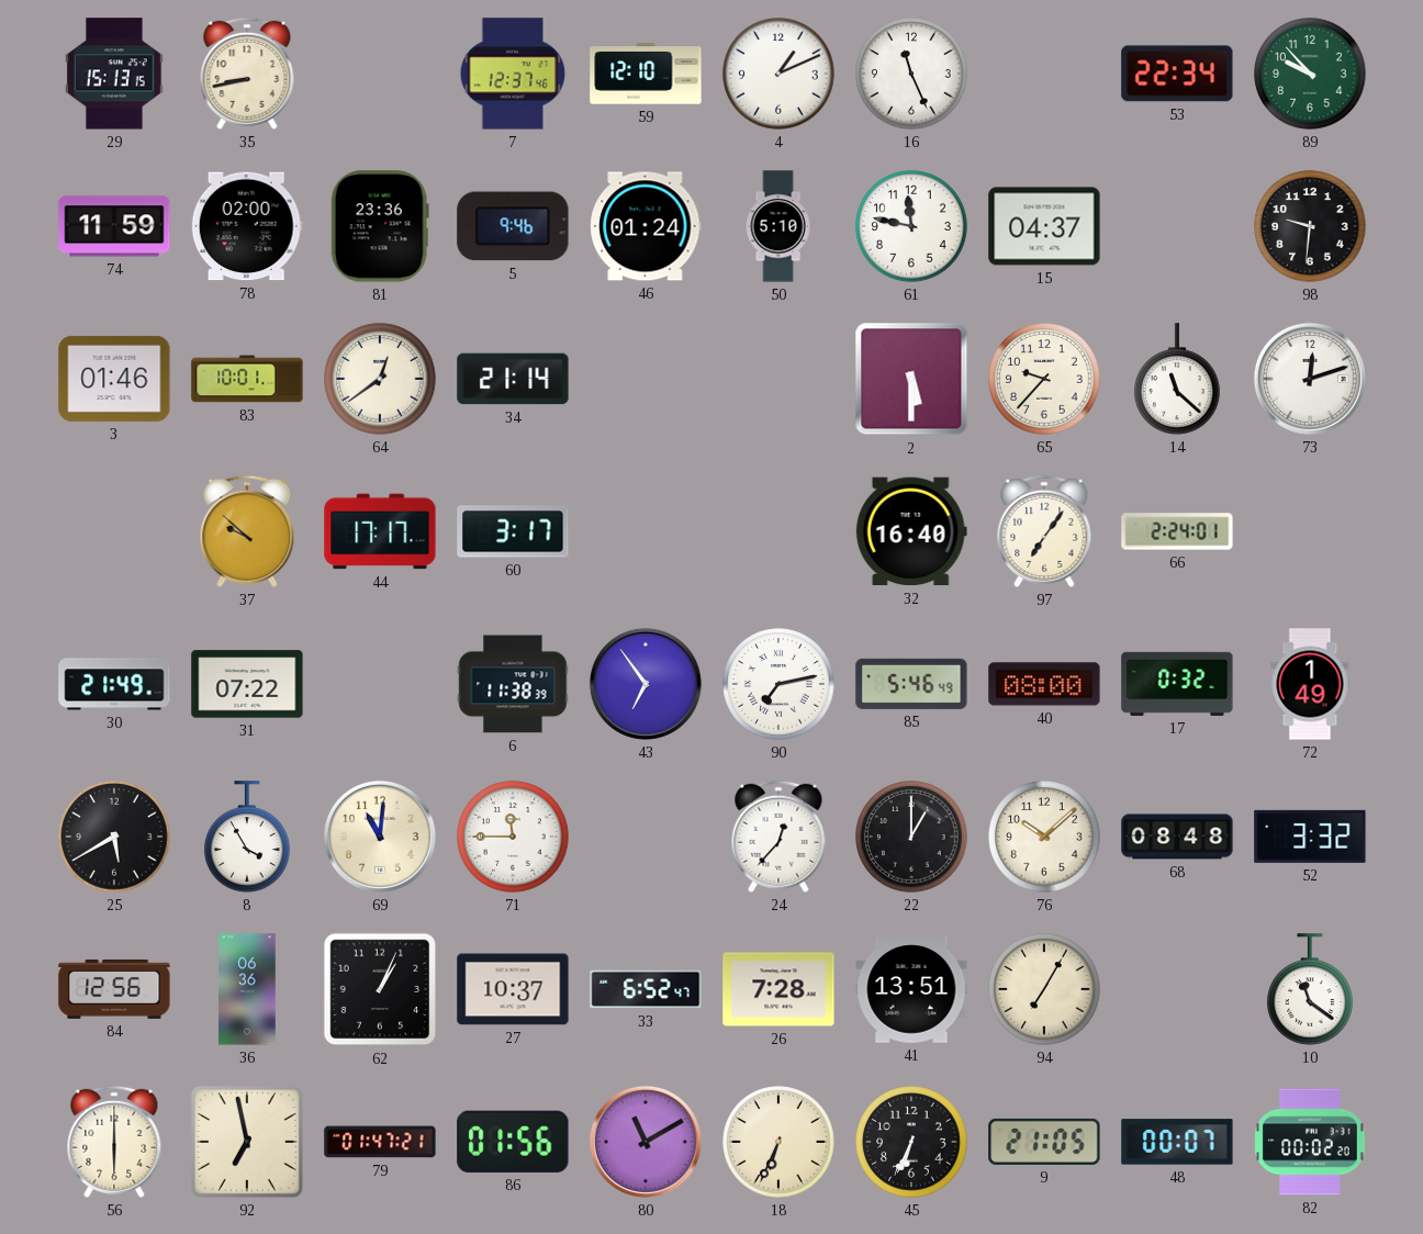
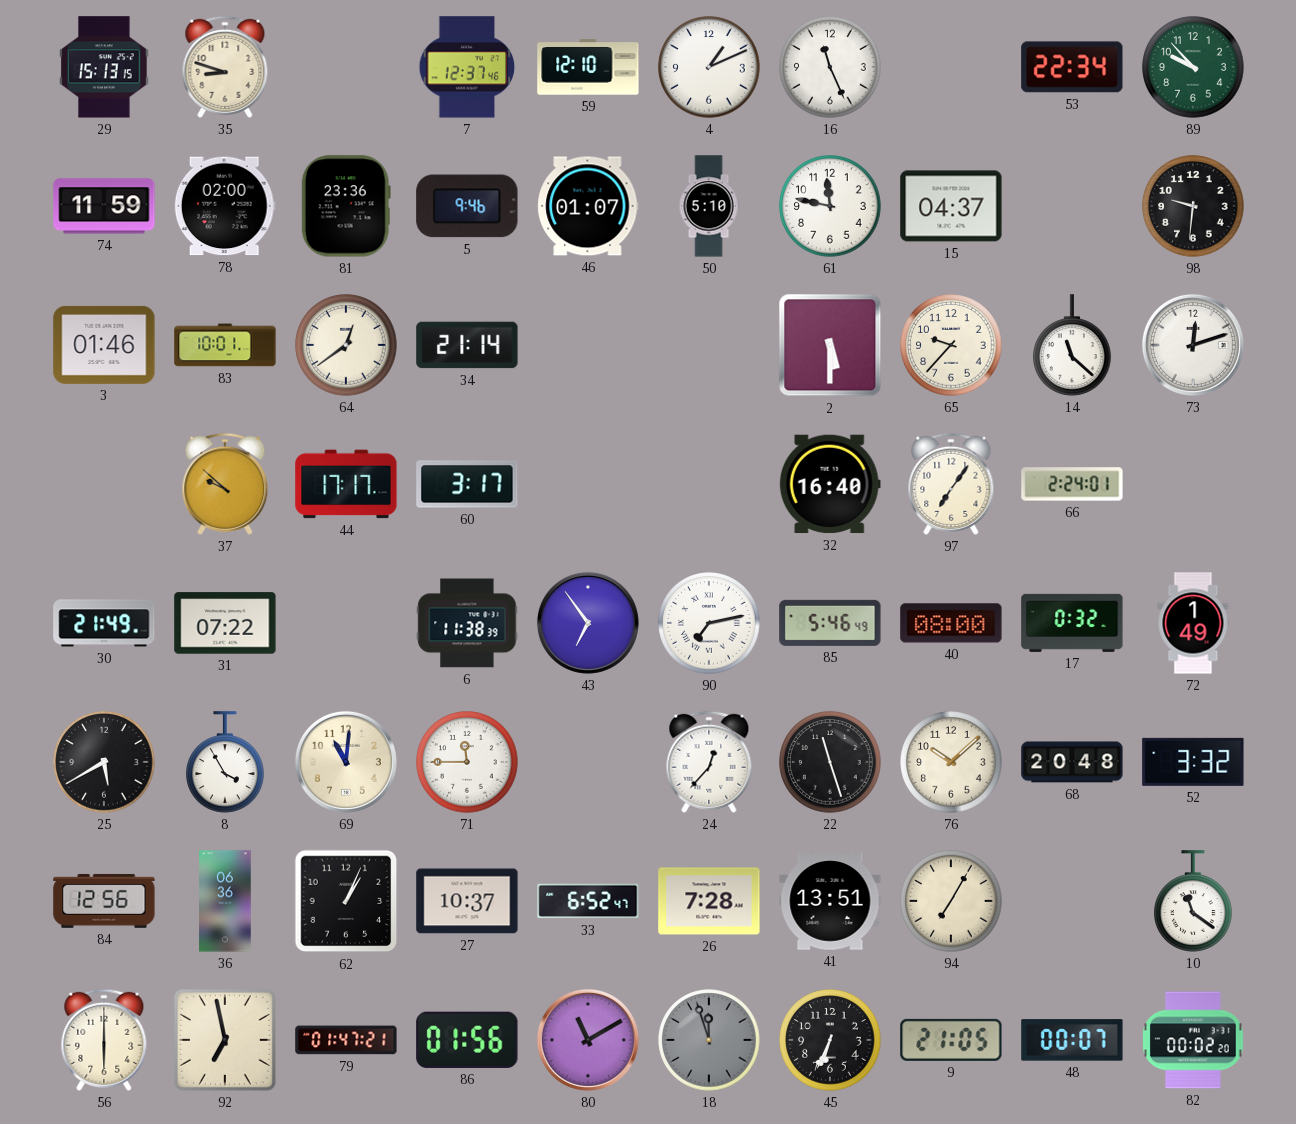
35: 8:43 -> 8:48 (225, 67)
46: 01:24 -> 01:07 (588, 206)
22: 1:00 -> 11:27 (830, 762)
68: 08:48 -> 20:48 (1072, 762)
18: 6:34 -> 11:57 (709, 1040)
18 dial: cream -> grey (709, 1040)
